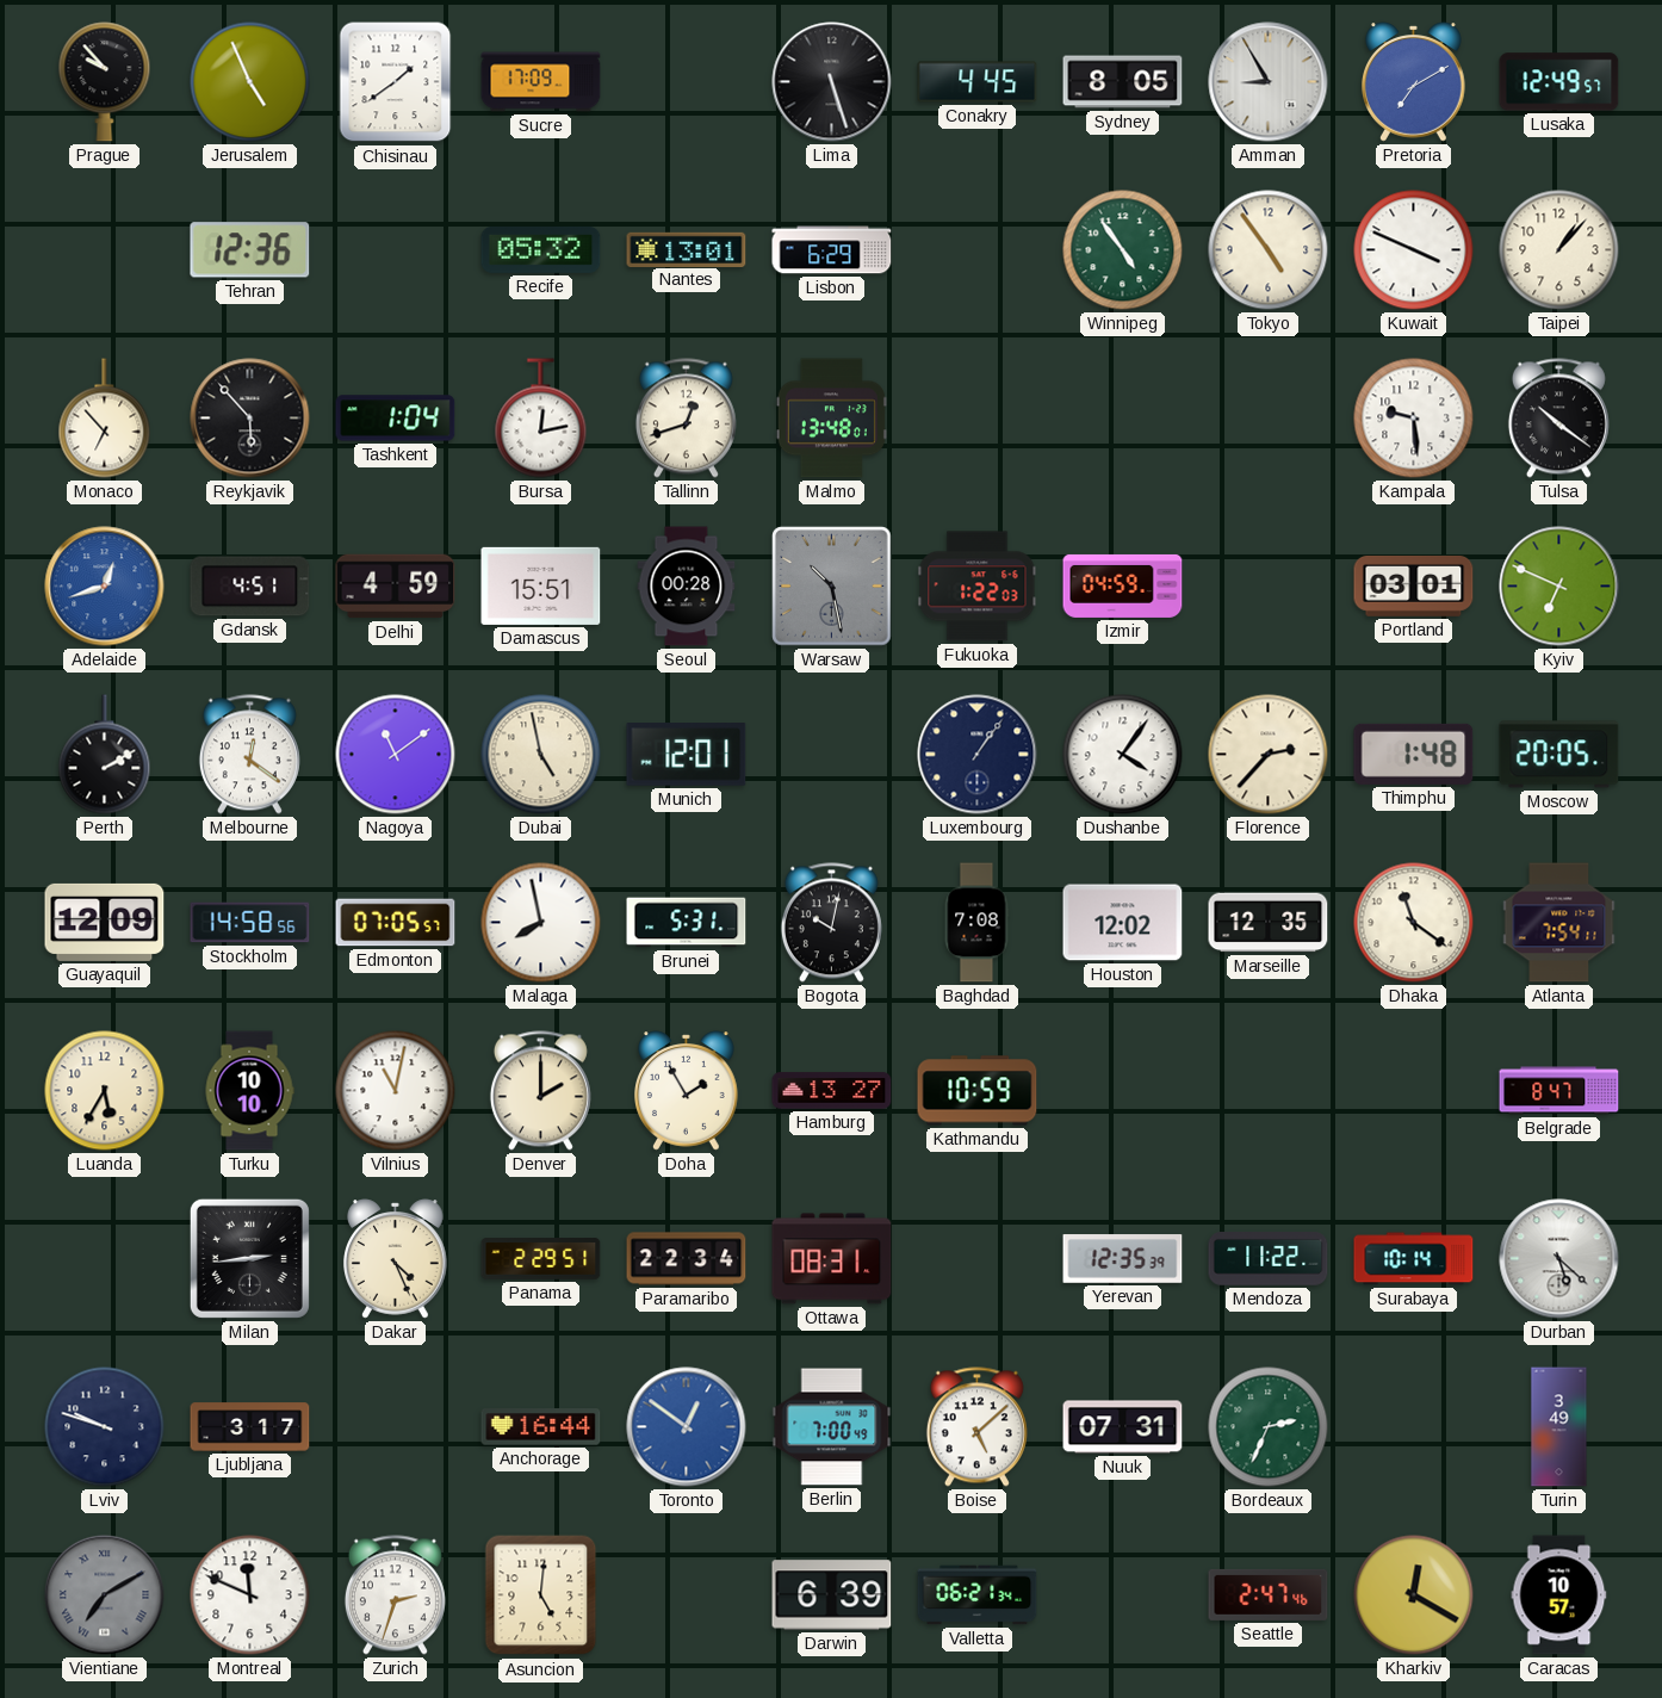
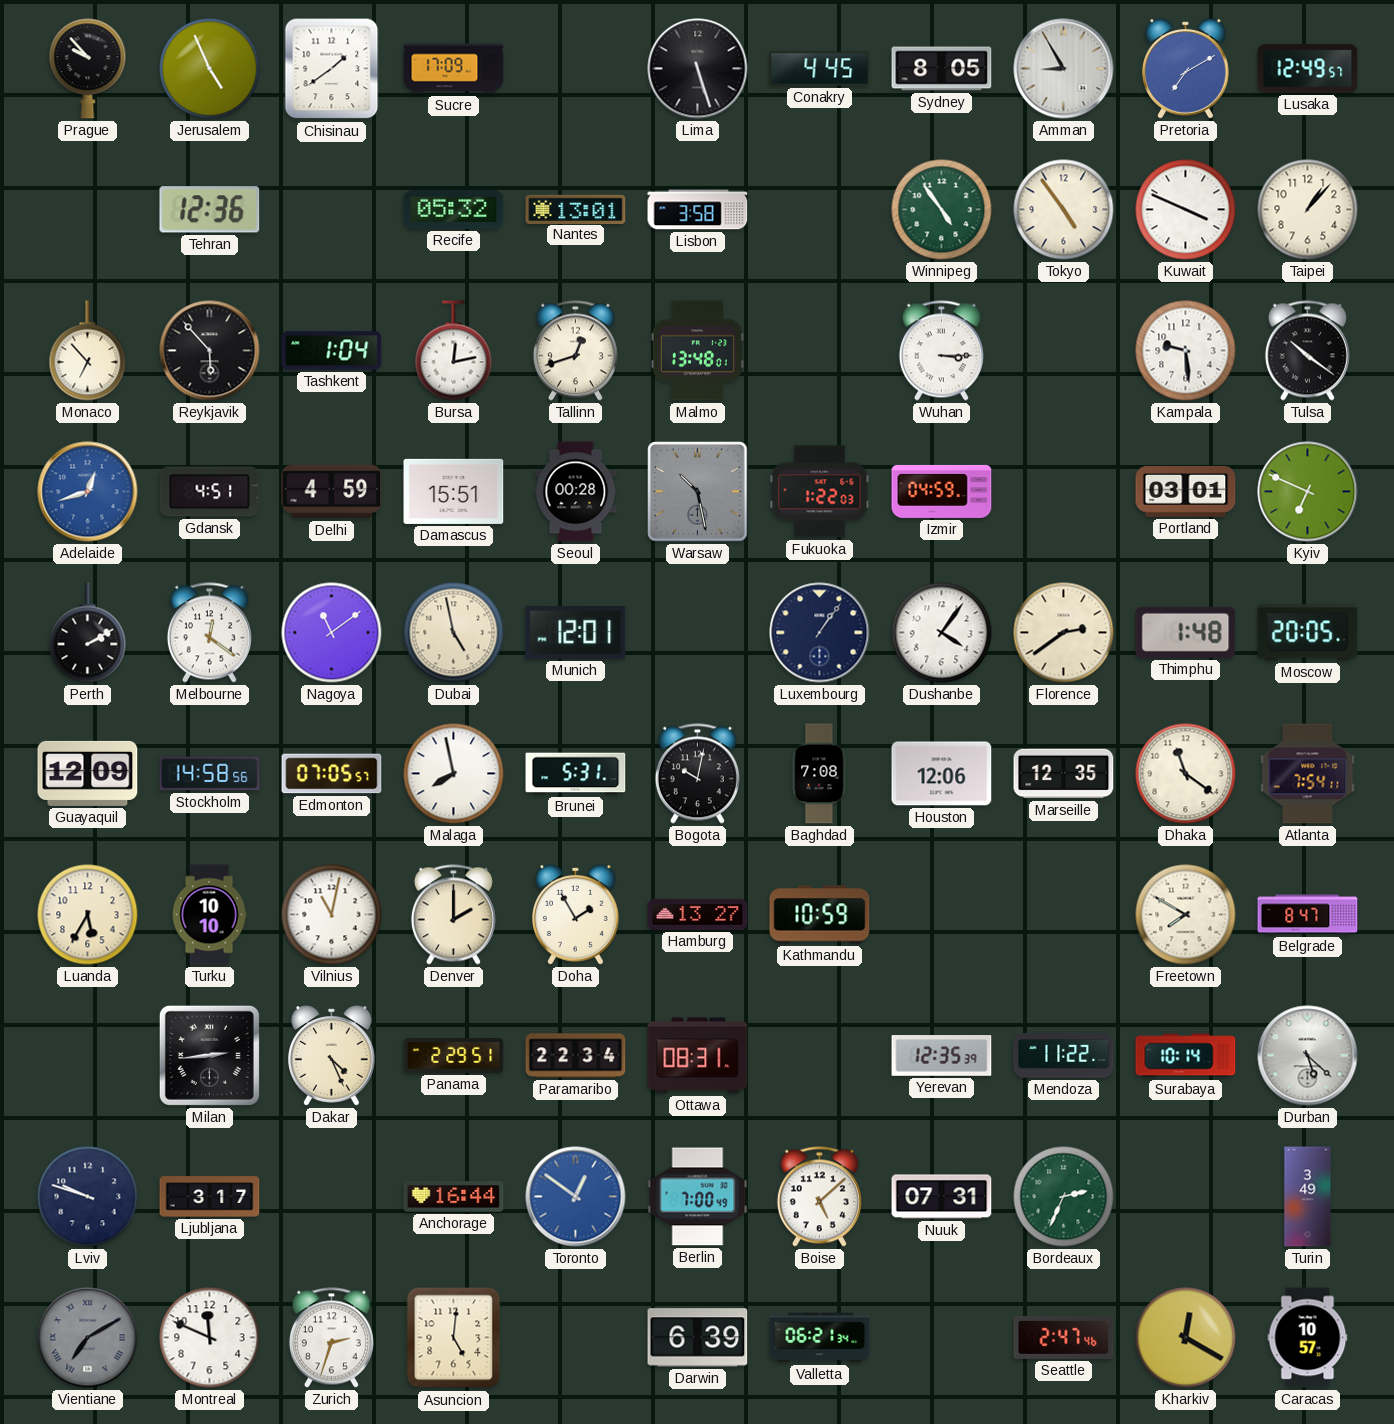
Lisbon: 6:29 -> 3:58 (698, 210)
Wuhan: none -> 3:15 (941, 351)
Florence: 2:37 -> 2:39 (1064, 633)
Houston: 12:02 -> 12:06 (942, 774)
Freetown: none -> 7:50 (1186, 915)
